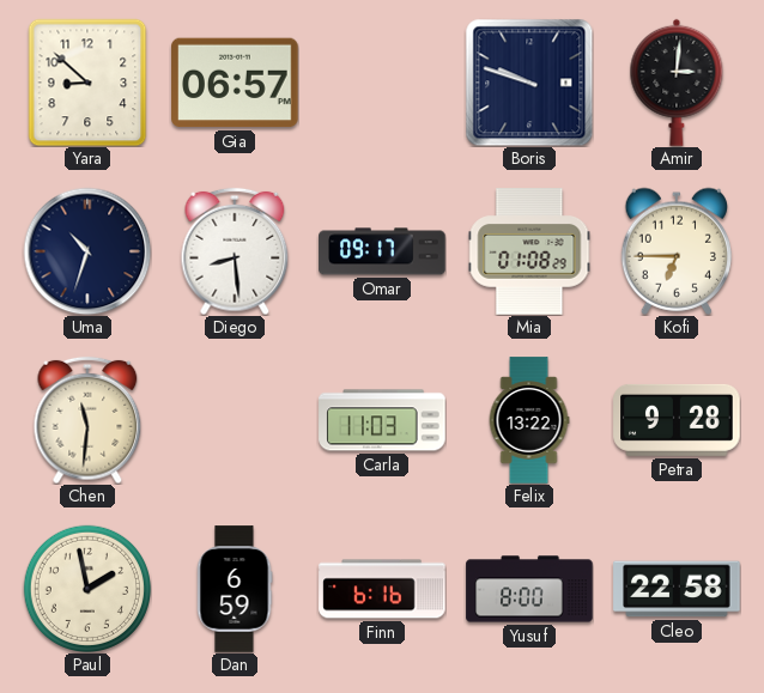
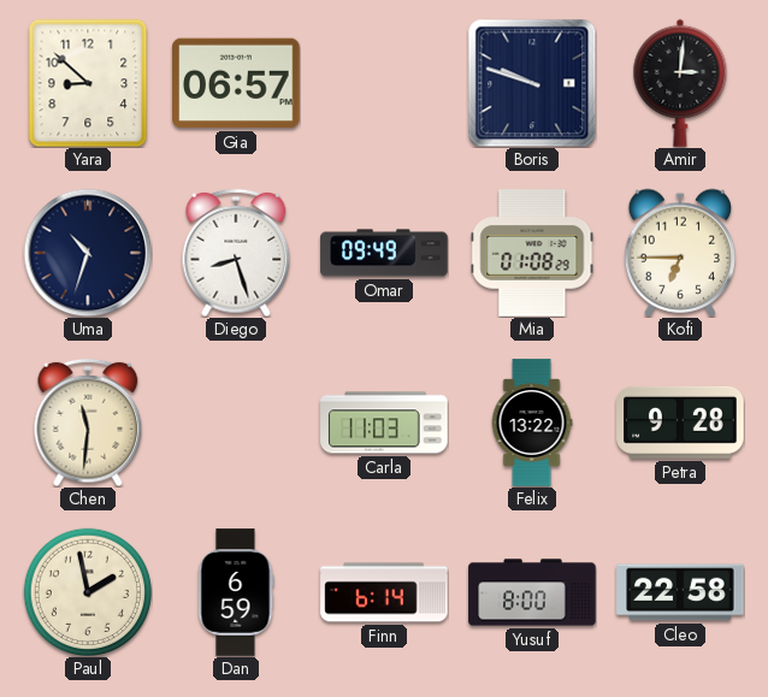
Diego: 8:29 -> 8:27 (236, 253)
Omar: 09:17 -> 09:49 (384, 253)
Finn: 6:16 -> 6:14 (384, 592)
